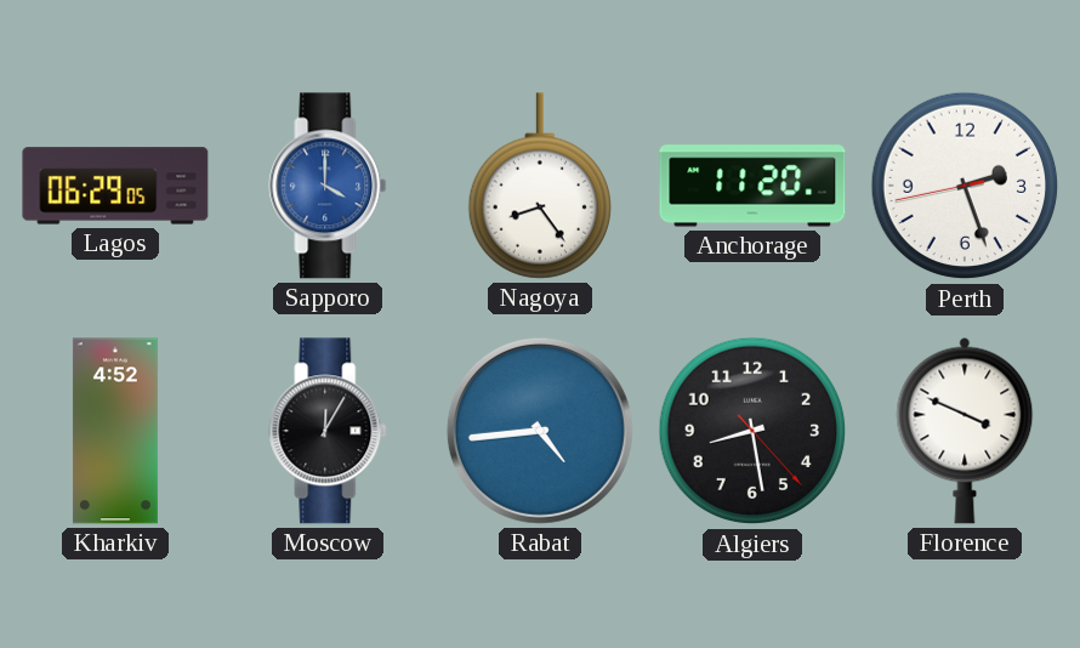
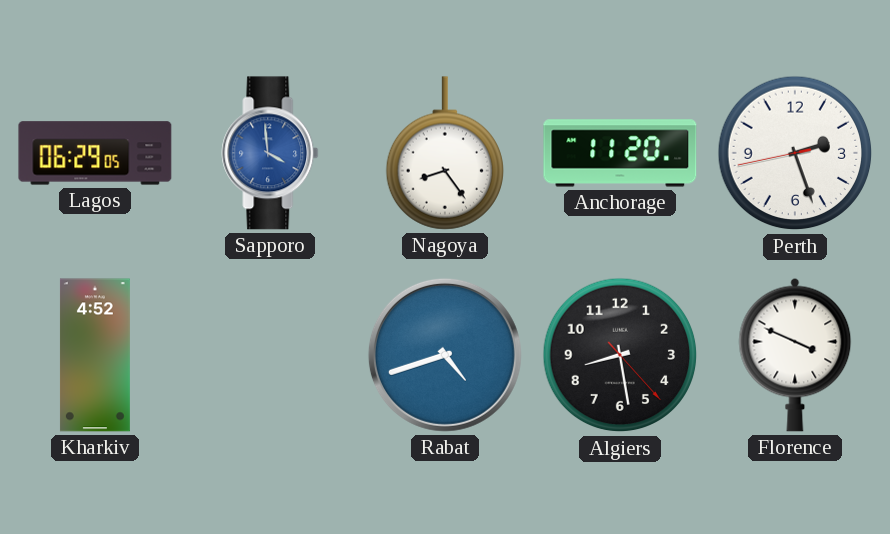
Sapporo: 4:00 -> 3:59 (270, 153)
Moscow: 12:05 -> none (328, 431)
Rabat: 4:44 -> 4:42 (445, 355)
